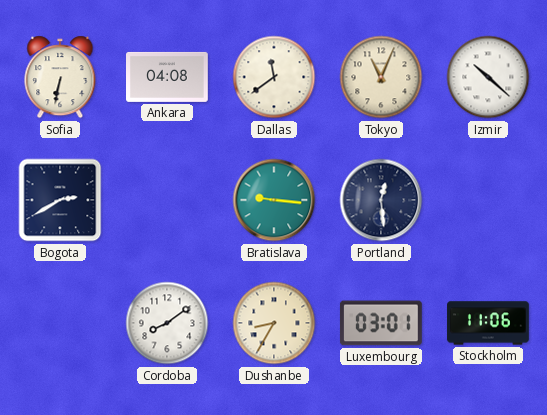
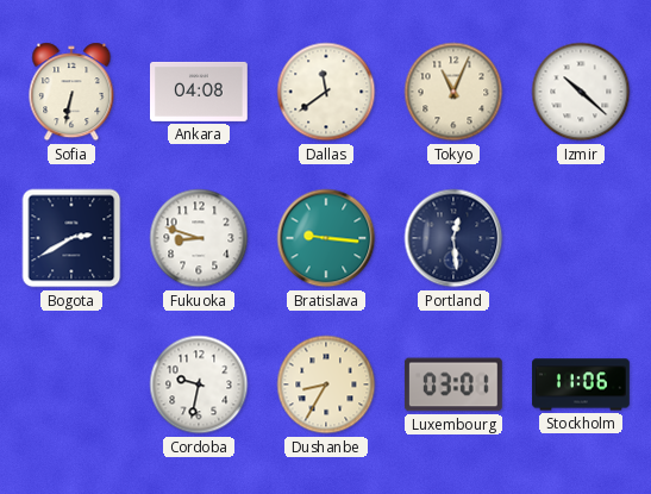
Fukuoka: none -> 8:48 (199, 238)
Cordoba: 8:09 -> 9:32 (199, 384)
